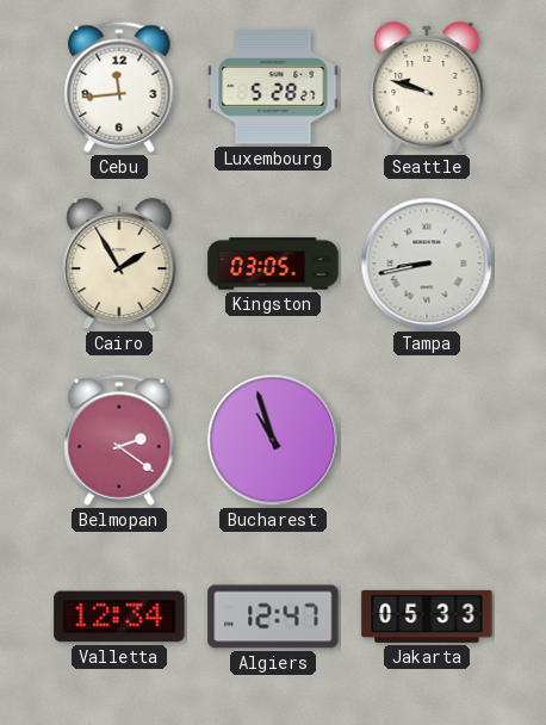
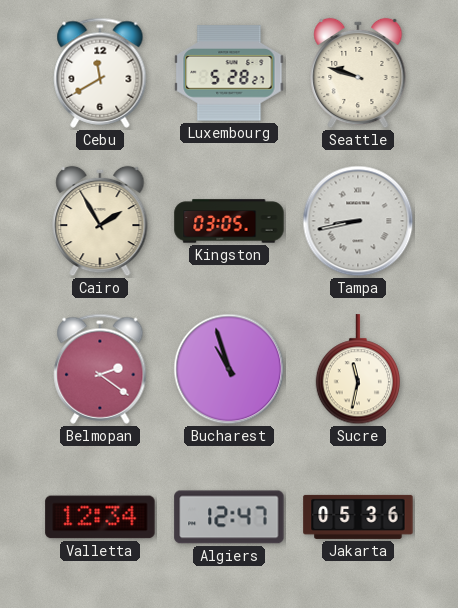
Cebu: 11:44 -> 11:40 (100, 73)
Sucre: none -> 11:32 (357, 370)
Jakarta: 05:33 -> 05:36 (358, 517)
